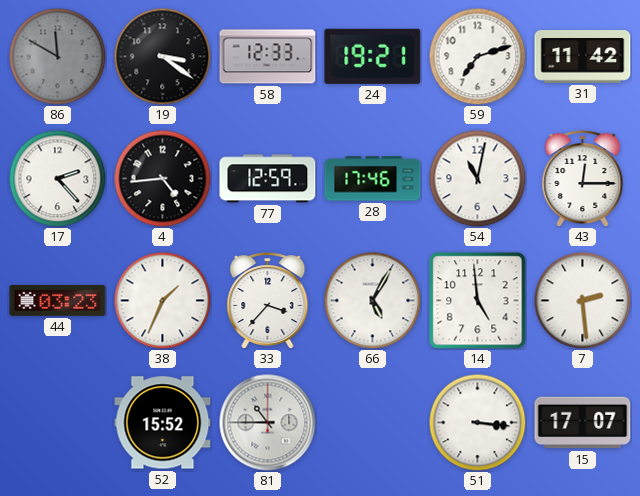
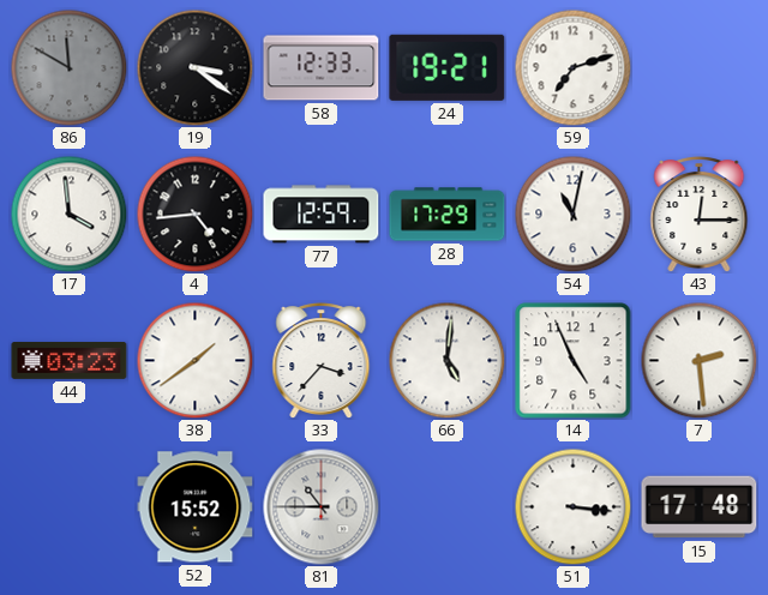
31: 11:42 -> none (583, 57)
17: 2:23 -> 3:59 (68, 214)
28: 17:46 -> 17:29 (448, 215)
38: 1:34 -> 1:39 (194, 360)
66: 5:05 -> 5:01 (446, 360)
14: 4:59 -> 4:56 (574, 361)
15: 17:07 -> 17:48 (700, 507)
